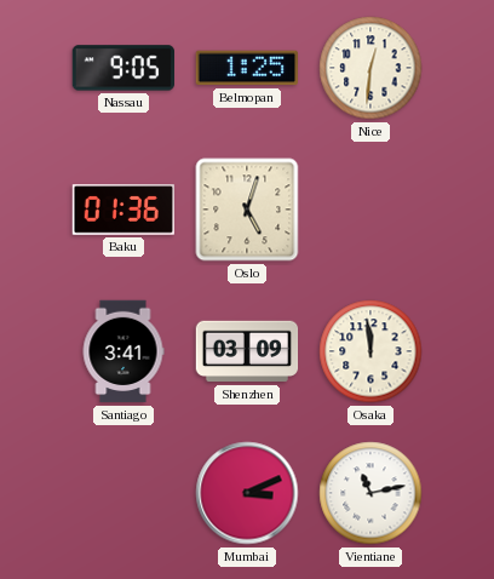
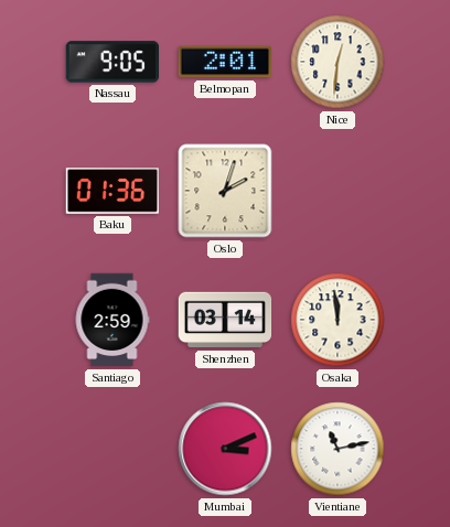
Belmopan: 1:25 -> 2:01 (224, 62)
Oslo: 5:03 -> 2:03 (225, 191)
Santiago: 3:41 -> 2:59 (113, 320)
Shenzhen: 03:09 -> 03:14 (225, 320)
